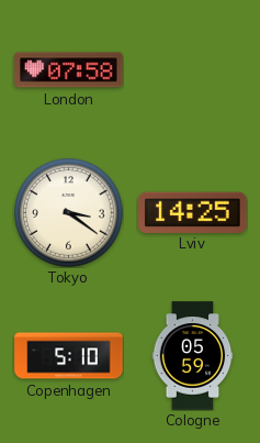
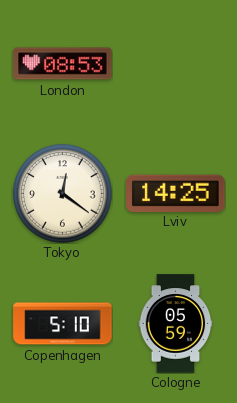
London: 07:58 -> 08:53 (63, 64)
Tokyo: 3:21 -> 12:21 (63, 194)
